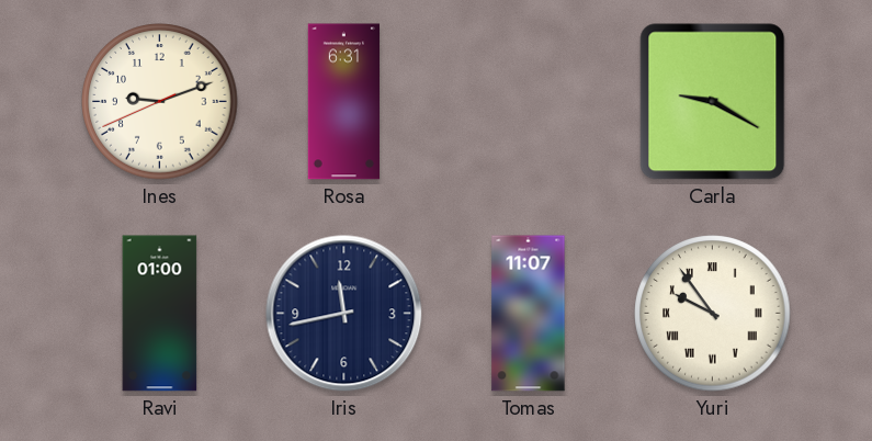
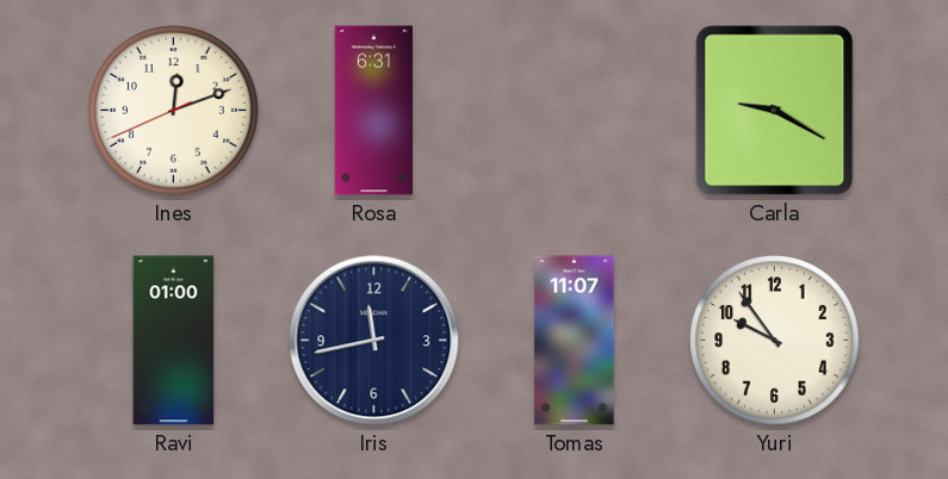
Ines: 9:11 -> 12:11 (174, 111)
Yuri numerals: Roman -> Arabic (775, 341)
